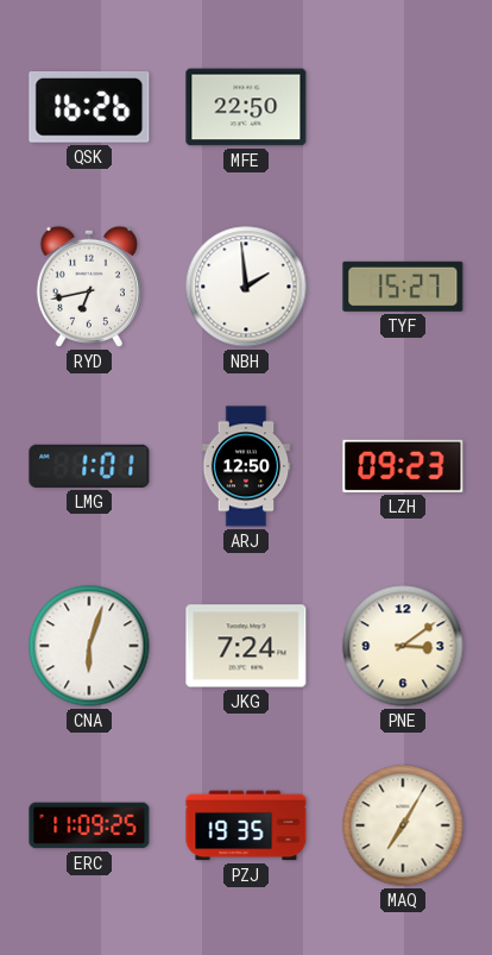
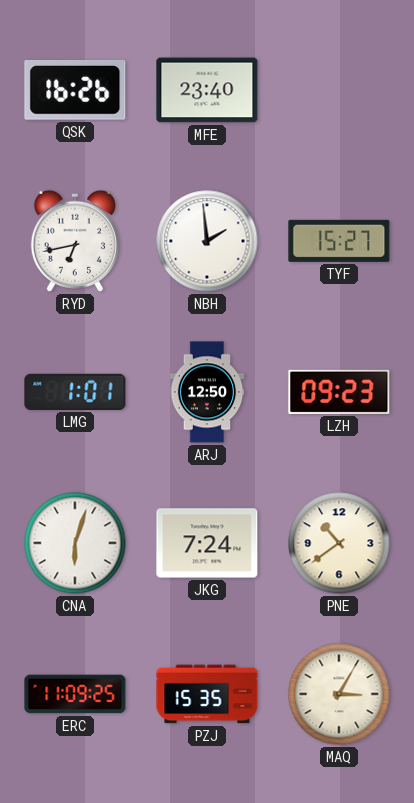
MFE: 22:50 -> 23:40 (207, 90)
PNE: 3:09 -> 10:39 (339, 543)
PZJ: 19:35 -> 15:35 (207, 694)
MAQ: 7:05 -> 3:05 (339, 694)
